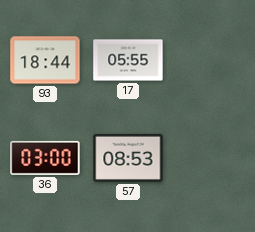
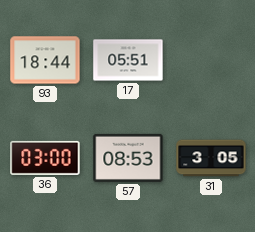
17: 05:55 -> 05:51 (128, 60)
31: none -> 3:05 (211, 158)
